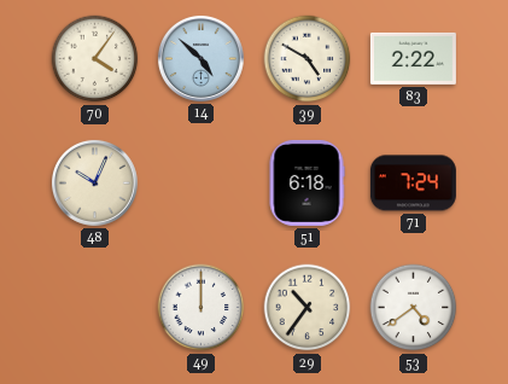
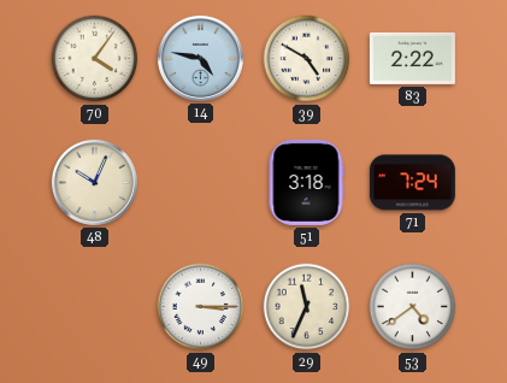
14: 4:52 -> 4:47 (200, 58)
51: 6:18 -> 3:18 (306, 182)
49: 12:00 -> 3:15 (201, 307)
29: 10:36 -> 11:34 (307, 307)
